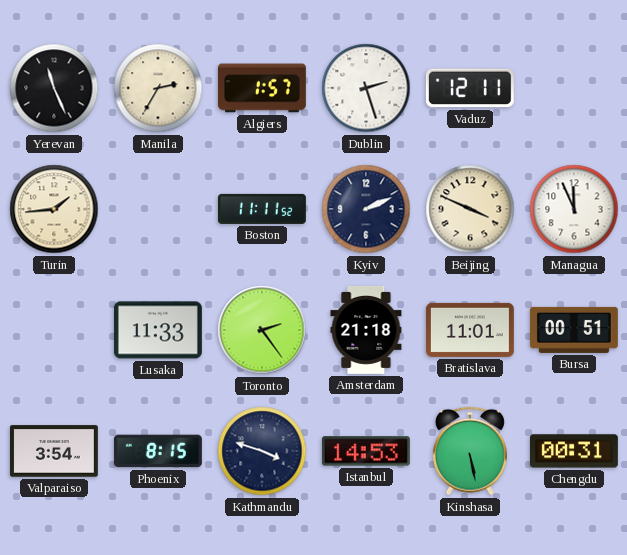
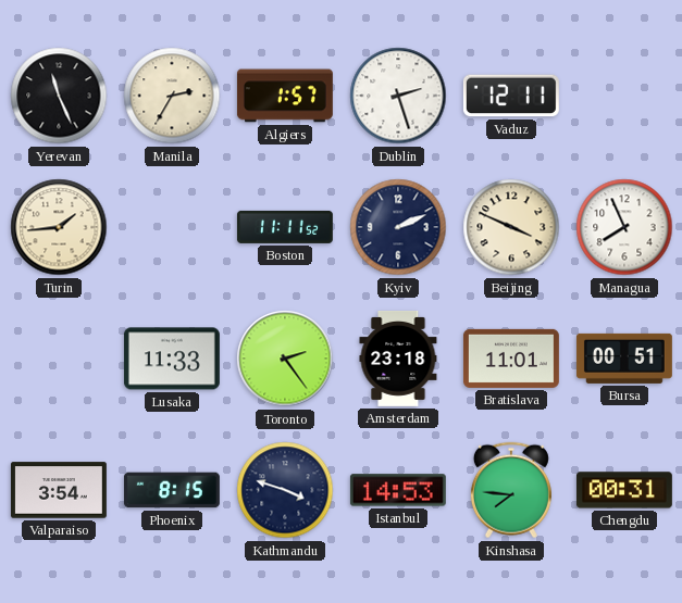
Managua: 11:56 -> 7:56 (624, 227)
Amsterdam: 21:18 -> 23:18 (398, 359)
Kinshasa: 5:28 -> 7:46 (511, 490)
